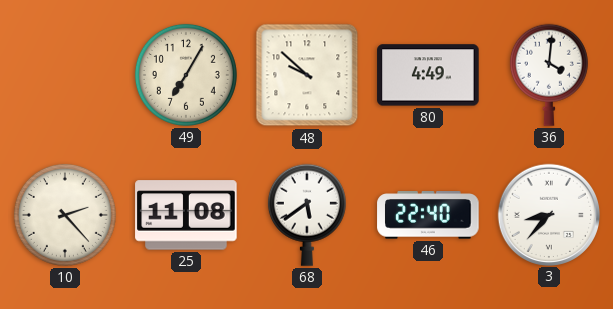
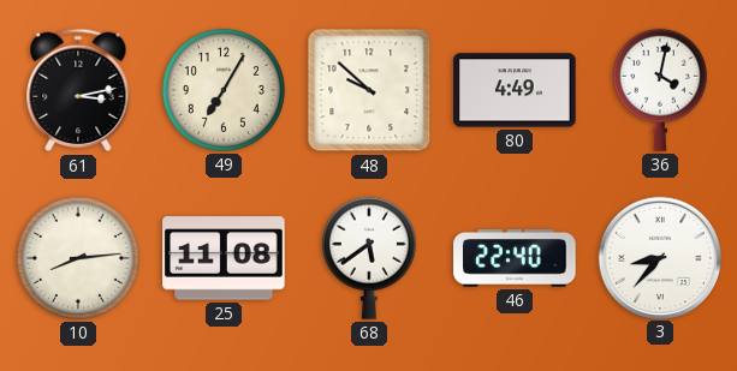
61: none -> 3:13 (78, 90)
36: 4:01 -> 4:02 (660, 90)
10: 2:23 -> 8:14 (78, 258)
